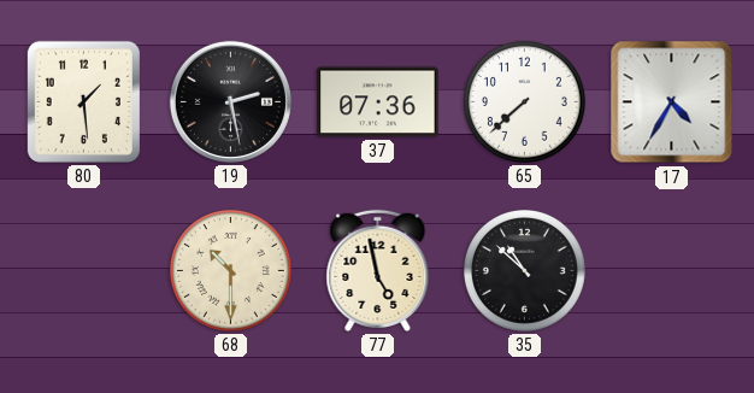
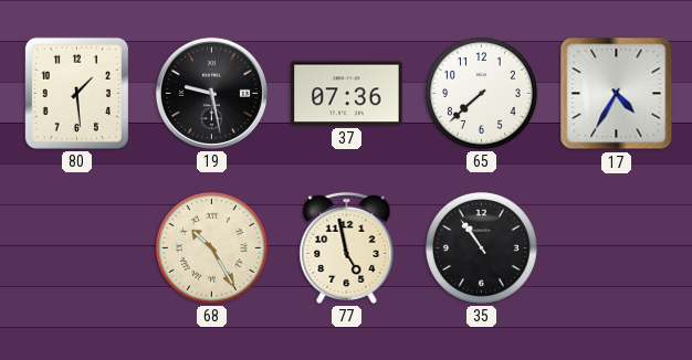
19: 2:28 -> 9:28 (211, 93)
68: 10:30 -> 10:25 (211, 247)
35: 10:52 -> 10:54 (481, 247)
